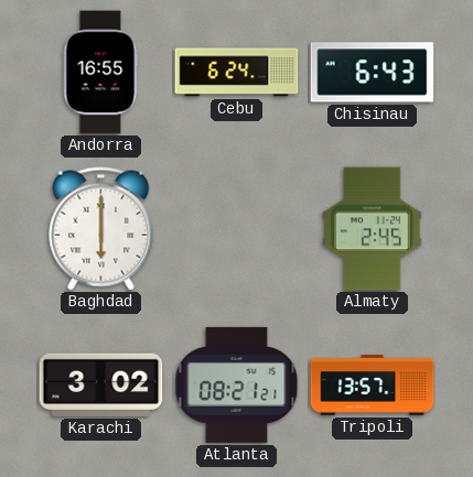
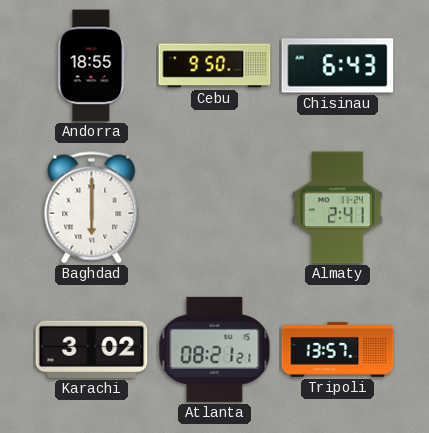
Andorra: 16:55 -> 18:55 (92, 66)
Cebu: 6:24 -> 9:50 (215, 66)
Almaty: 2:45 -> 2:41 (338, 208)
